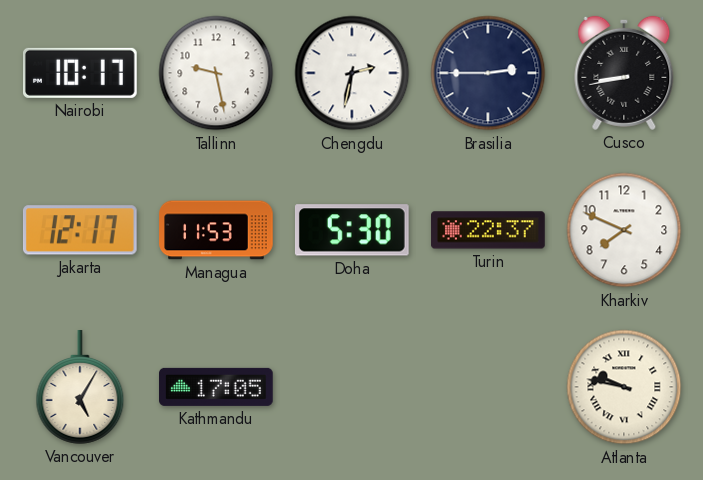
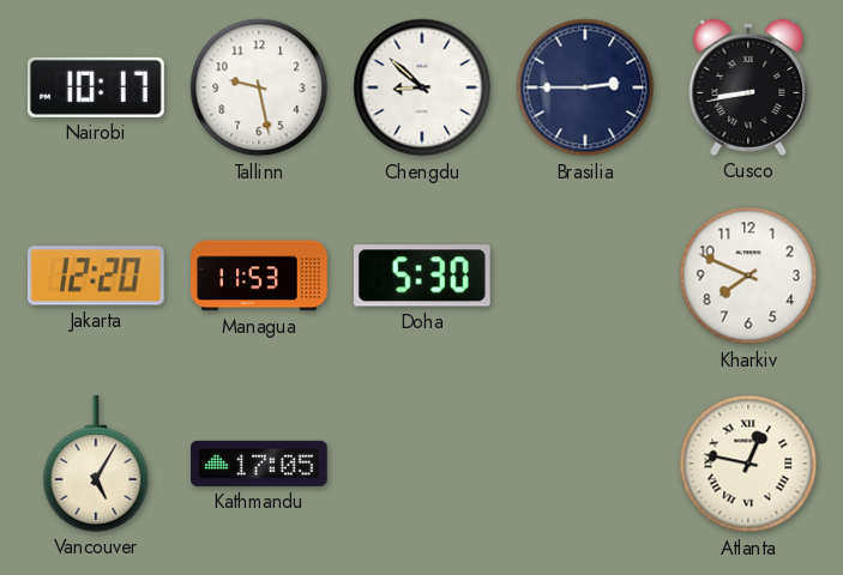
Chengdu: 2:32 -> 8:52 (422, 87)
Jakarta: 12:17 -> 12:20 (96, 276)
Turin: 22:37 -> none (488, 230)
Atlanta: 9:47 -> 12:47 (748, 464)
